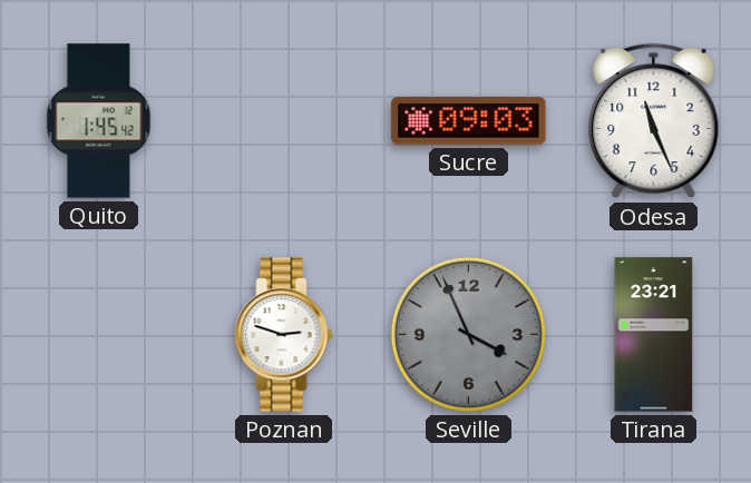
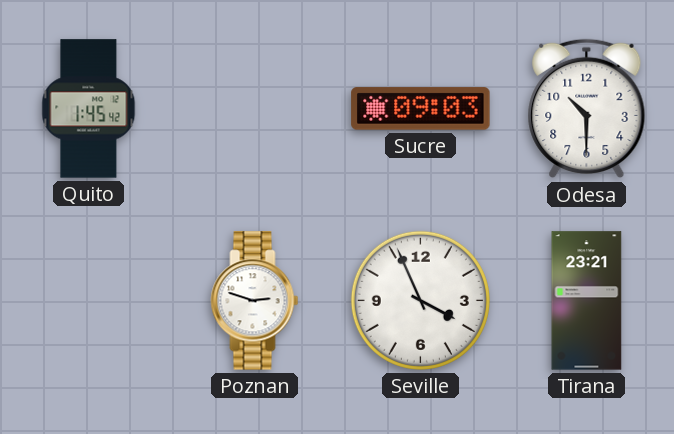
Odesa: 11:26 -> 10:30 (587, 109)
Seville dial: grey -> white (420, 300)
